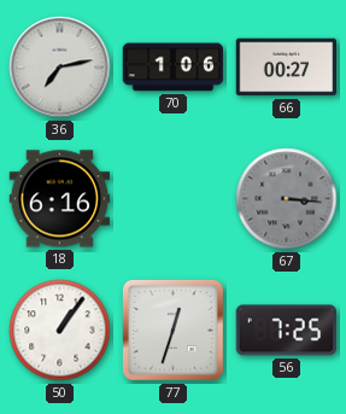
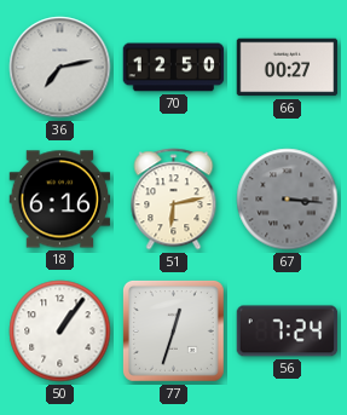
70: 1:06 -> 12:50 (174, 68)
51: none -> 6:13 (174, 200)
56: 7:25 -> 7:24 (288, 332)
